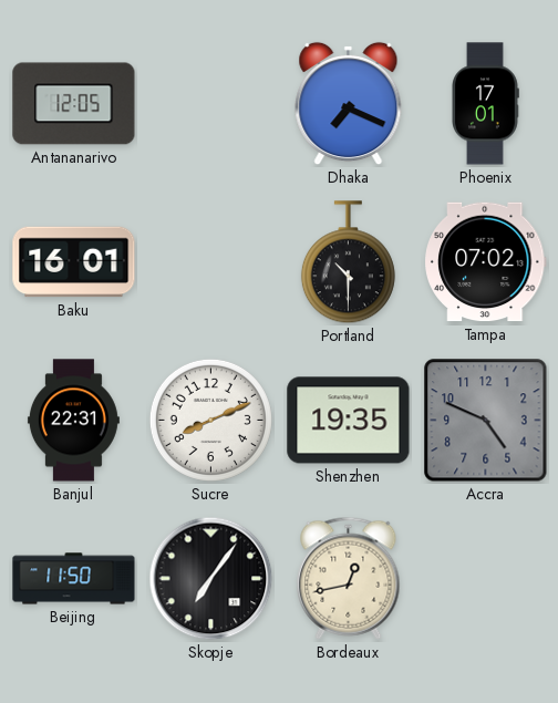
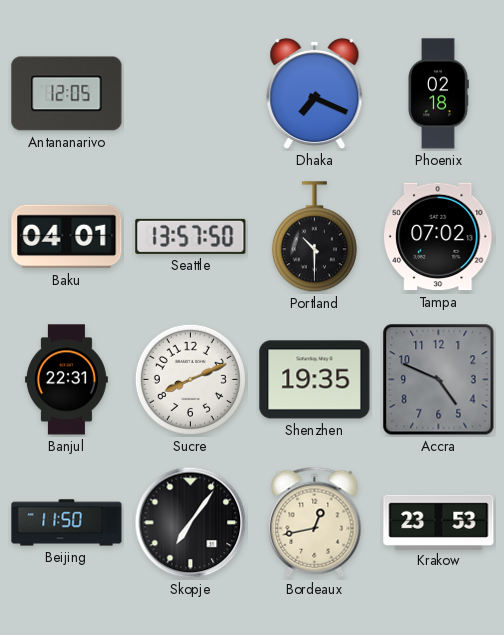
Phoenix: 17:01 -> 02:18 (438, 94)
Baku: 16:01 -> 04:01 (67, 237)
Seattle: none -> 13:57 (191, 236)
Krakow: none -> 23:53 (439, 522)
